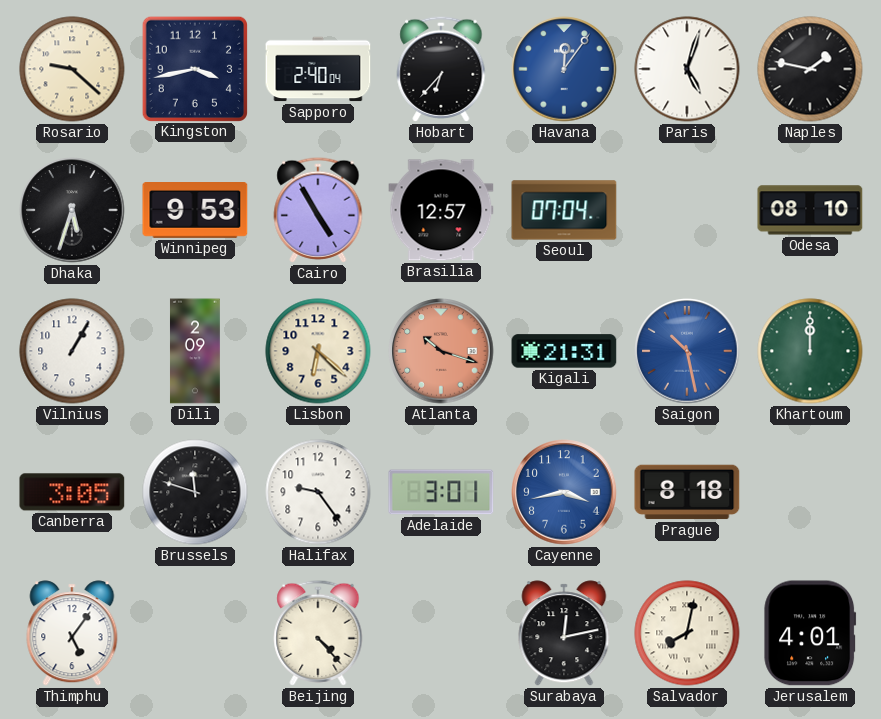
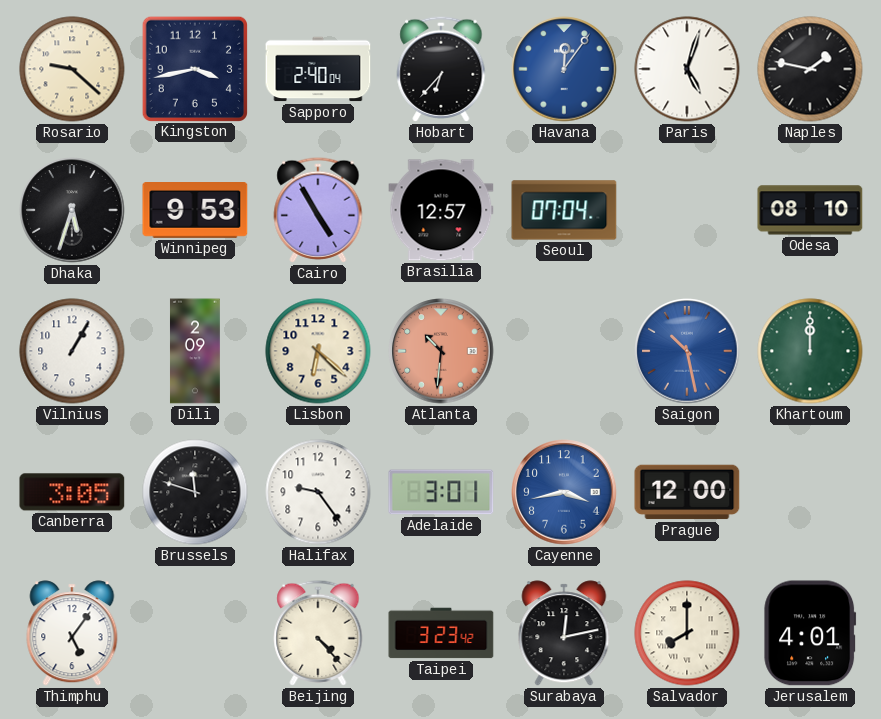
Atlanta: 10:18 -> 10:31 (441, 351)
Kigali: 21:31 -> none (564, 351)
Prague: 8:18 -> 12:00 (687, 492)
Taipei: none -> 3:23 (441, 633)
Salvador: 8:02 -> 8:00 (687, 633)
